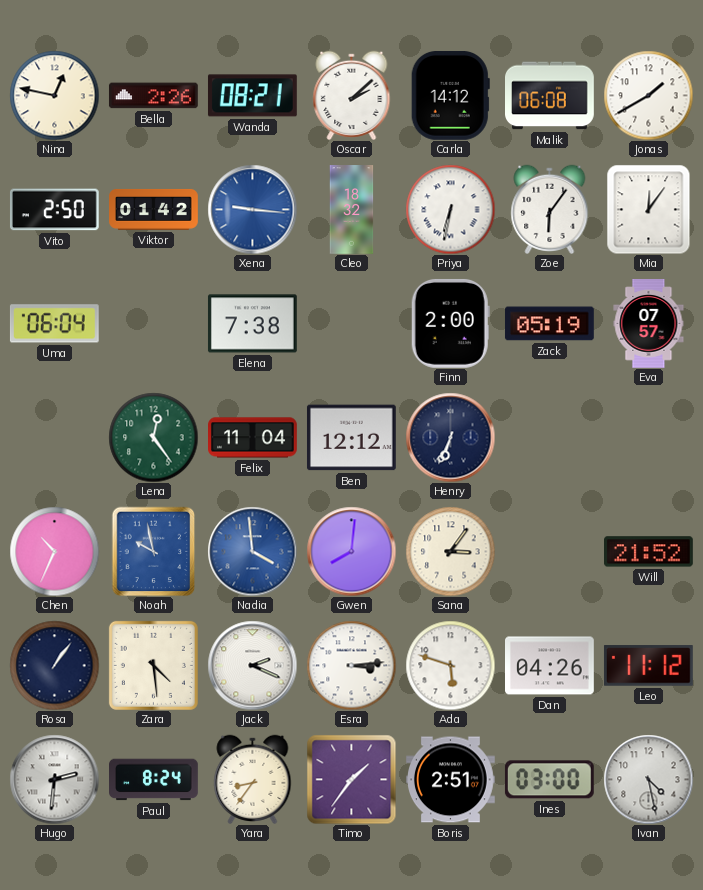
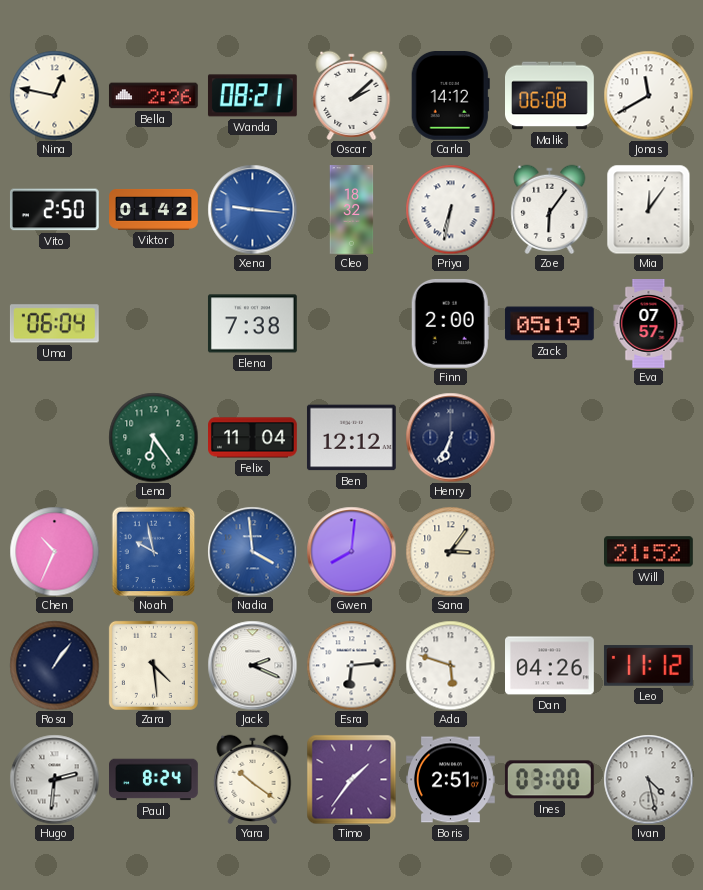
Jonas: 1:40 -> 11:40 (648, 95)
Lena: 12:24 -> 6:24 (153, 437)
Esra: 3:14 -> 6:14 (351, 665)
Yara: 8:36 -> 10:21 (253, 779)
